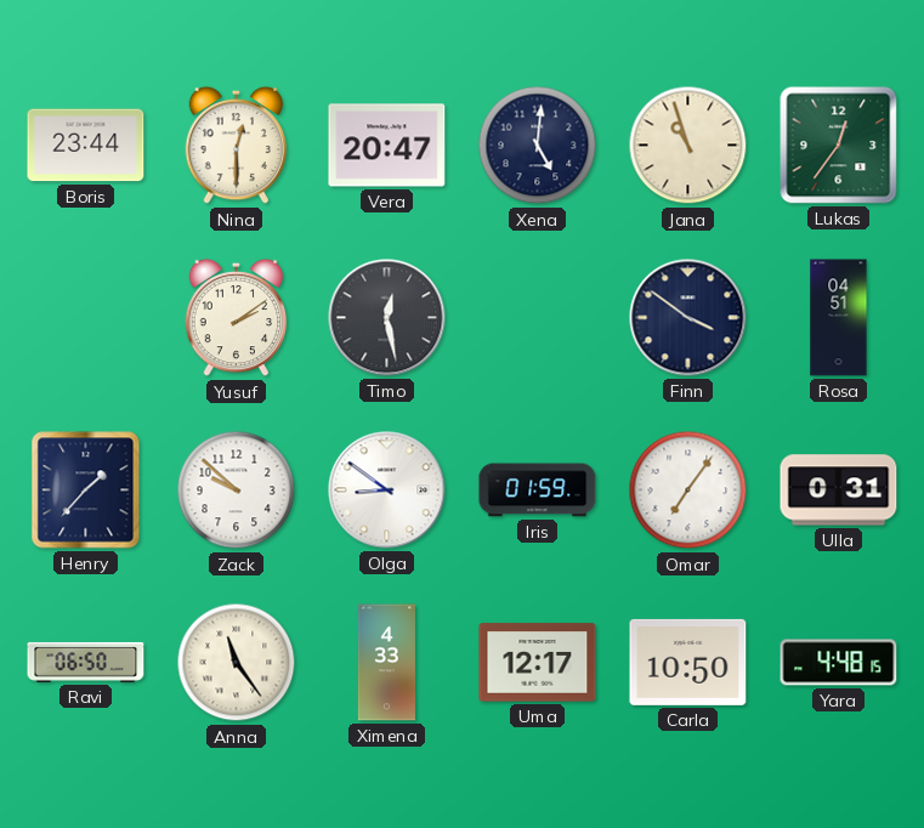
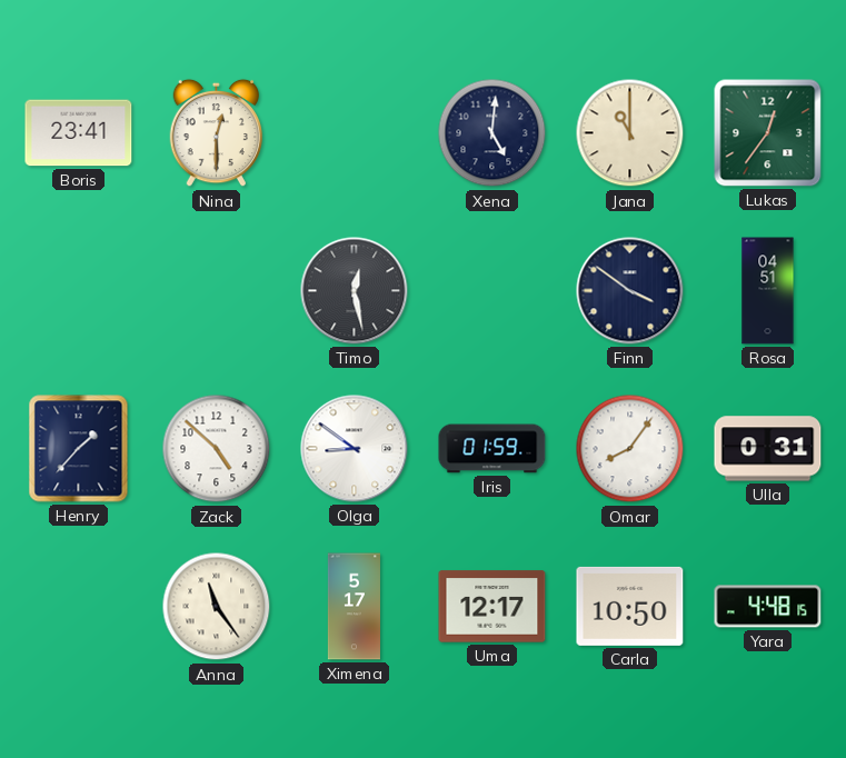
Boris: 23:44 -> 23:41 (79, 133)
Vera: 20:47 -> none (387, 146)
Jana: 10:57 -> 11:00 (630, 133)
Yusuf: 2:09 -> none (237, 318)
Zack: 9:52 -> 4:52 (217, 449)
Omar: 7:06 -> 8:06 (630, 449)
Ravi: 06:50 -> none (86, 662)
Ximena: 4:33 -> 5:17 (354, 607)
